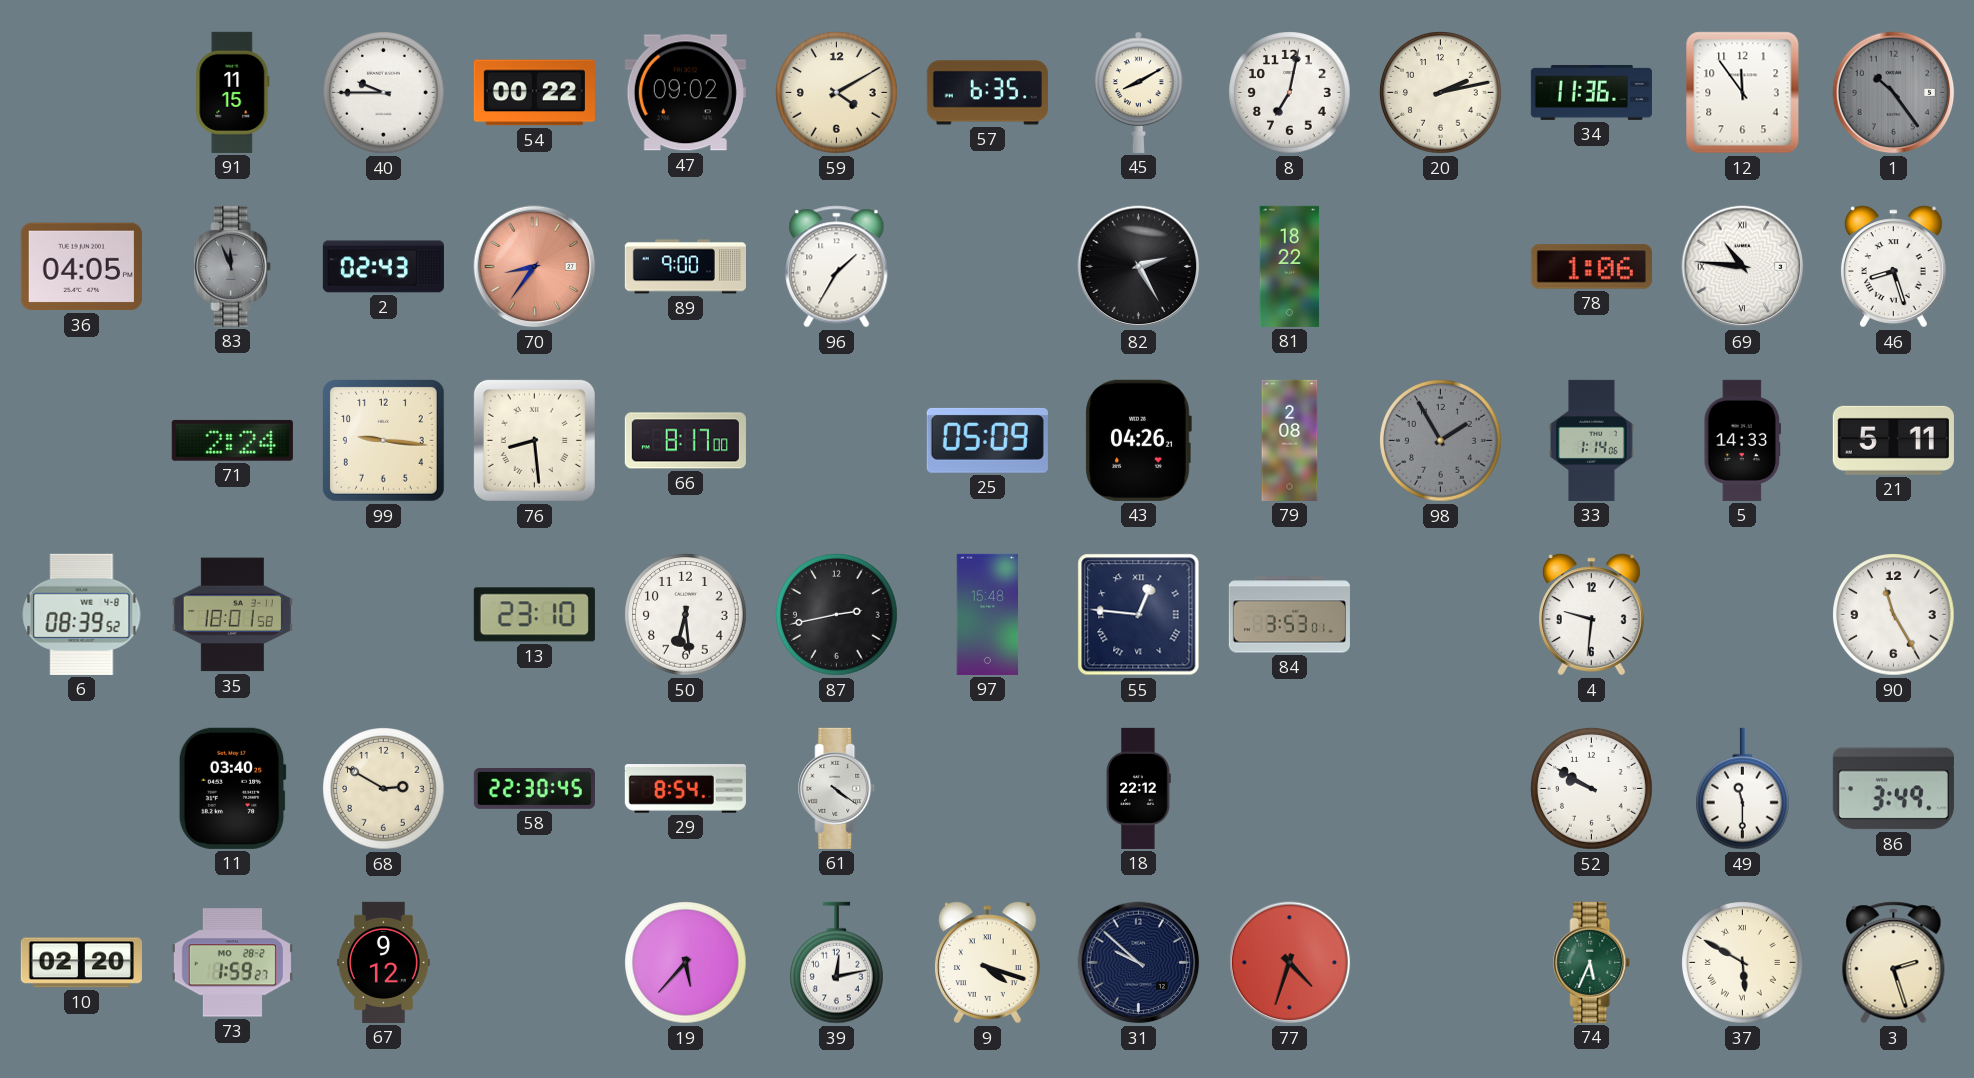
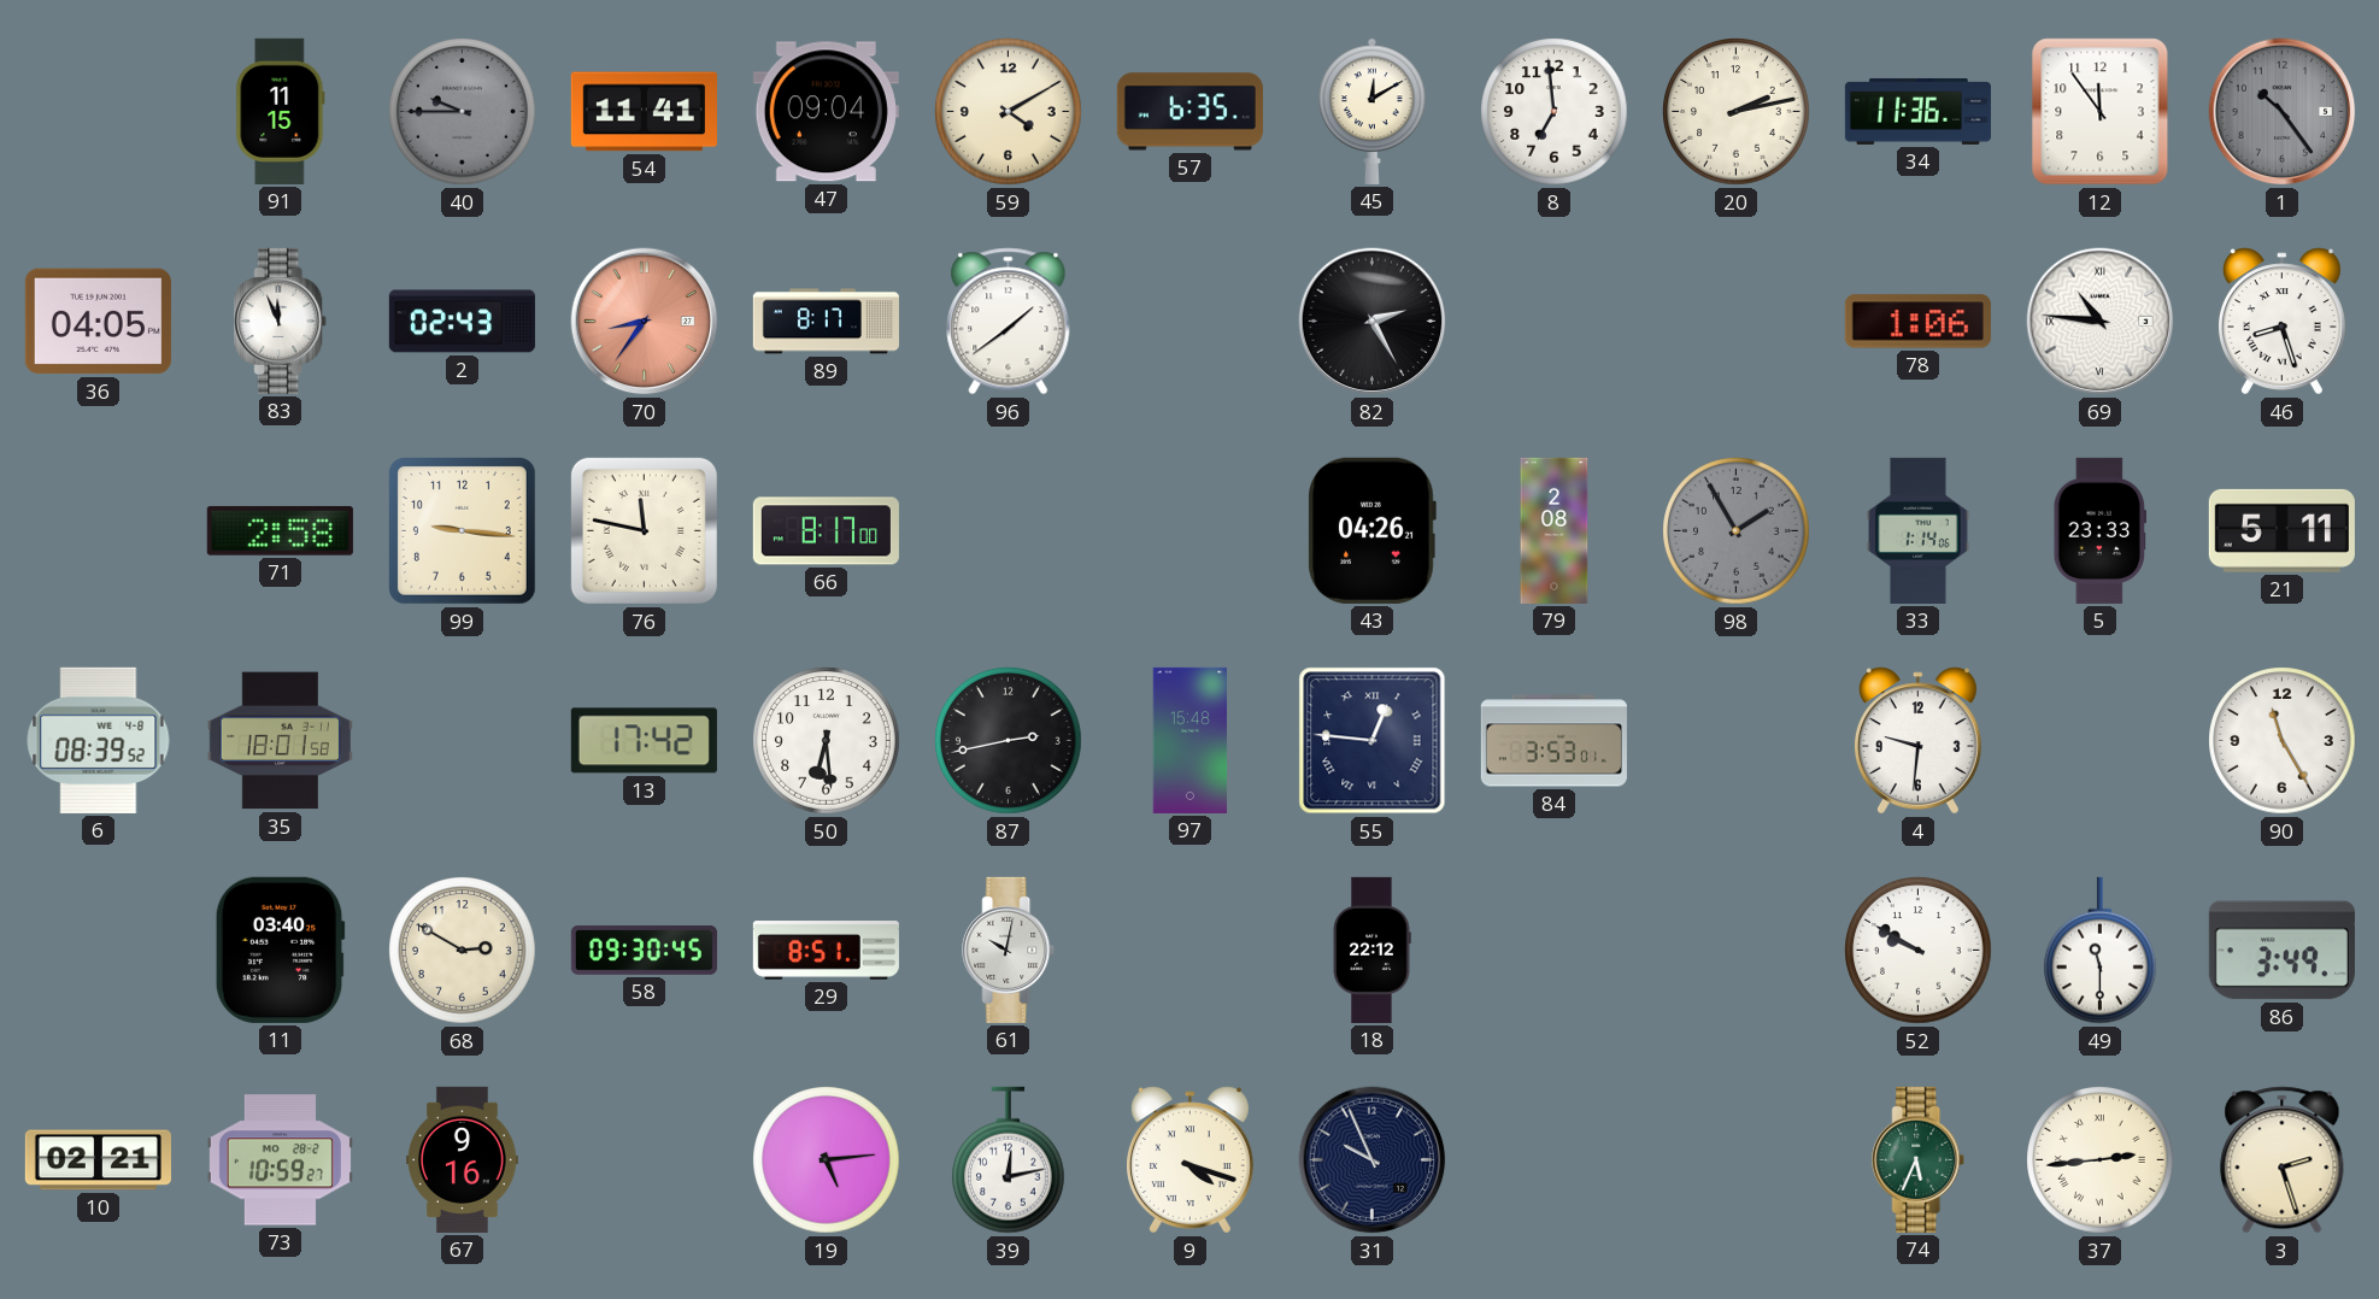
40 dial: white -> grey (463, 112)
54: 00:22 -> 11:41 (644, 112)
47: 09:02 -> 09:04 (826, 112)
45: 8:10 -> 12:10 (1373, 111)
8: 7:02 -> 6:59 (1555, 112)
83 dial: grey -> white (281, 321)
89: 9:00 -> 8:17 (826, 322)
96: 1:35 -> 1:39 (1009, 322)
81: 18:22 -> none (1290, 266)
71: 2:24 -> 2:58 (280, 530)
76: 8:29 -> 11:47 (644, 530)
25: 05:09 -> none (987, 440)
5: 14:33 -> 23:33 (2099, 530)
13: 23:10 -> 17:42 (644, 741)
58: 22:30 -> 09:30 (644, 950)
29: 8:54 -> 8:51 (826, 951)
61: 4:21 -> 10:02 (1009, 950)
10: 02:20 -> 02:21 (98, 1160)
73: 1:59 -> 10:59 (280, 1160)
67: 9:12 -> 9:16 (463, 1159)
19: 5:37 -> 5:14 (827, 1160)
31: 9:52 -> 9:56 (1373, 1160)
77: 4:33 -> none (1290, 963)
37: 5:50 -> 2:44 (2101, 1160)
